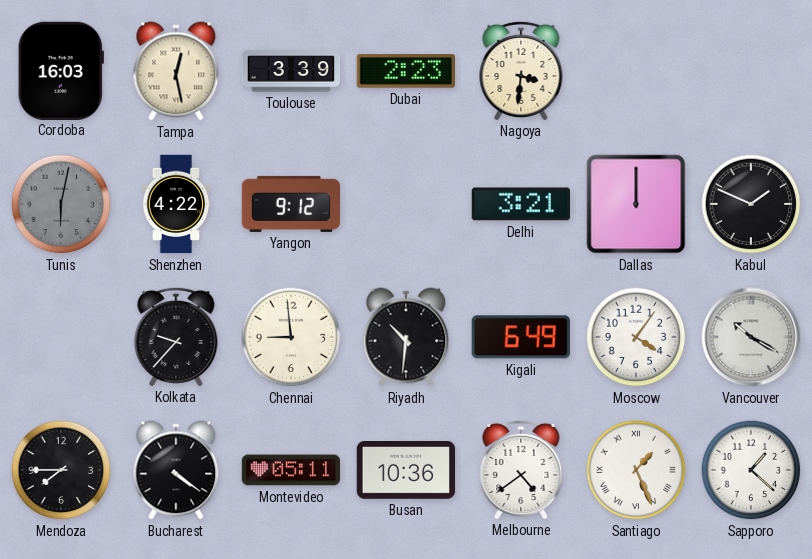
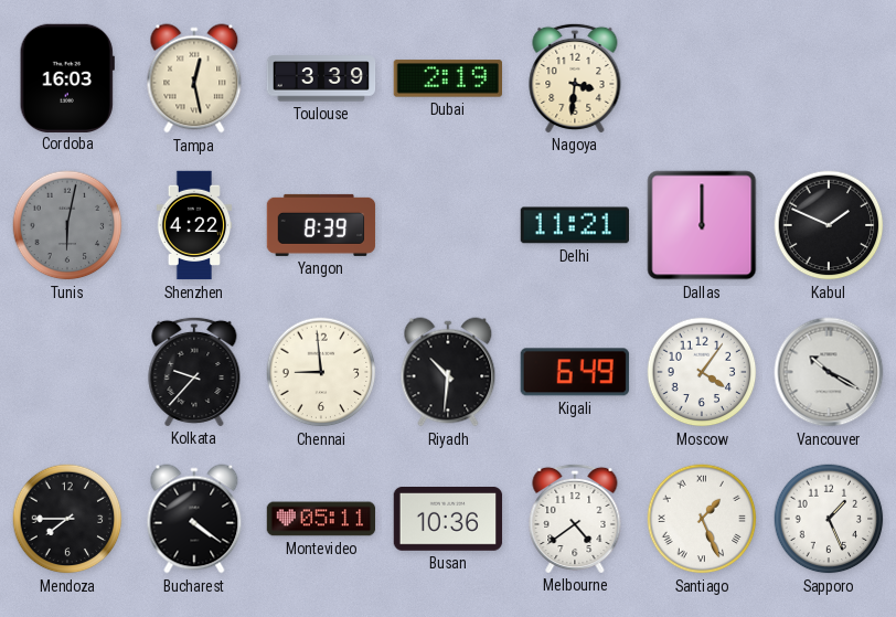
Dubai: 2:23 -> 2:19 (447, 78)
Yangon: 9:12 -> 8:39 (321, 225)
Delhi: 3:21 -> 11:21 (575, 225)
Sapporo: 1:22 -> 1:26 (829, 519)
